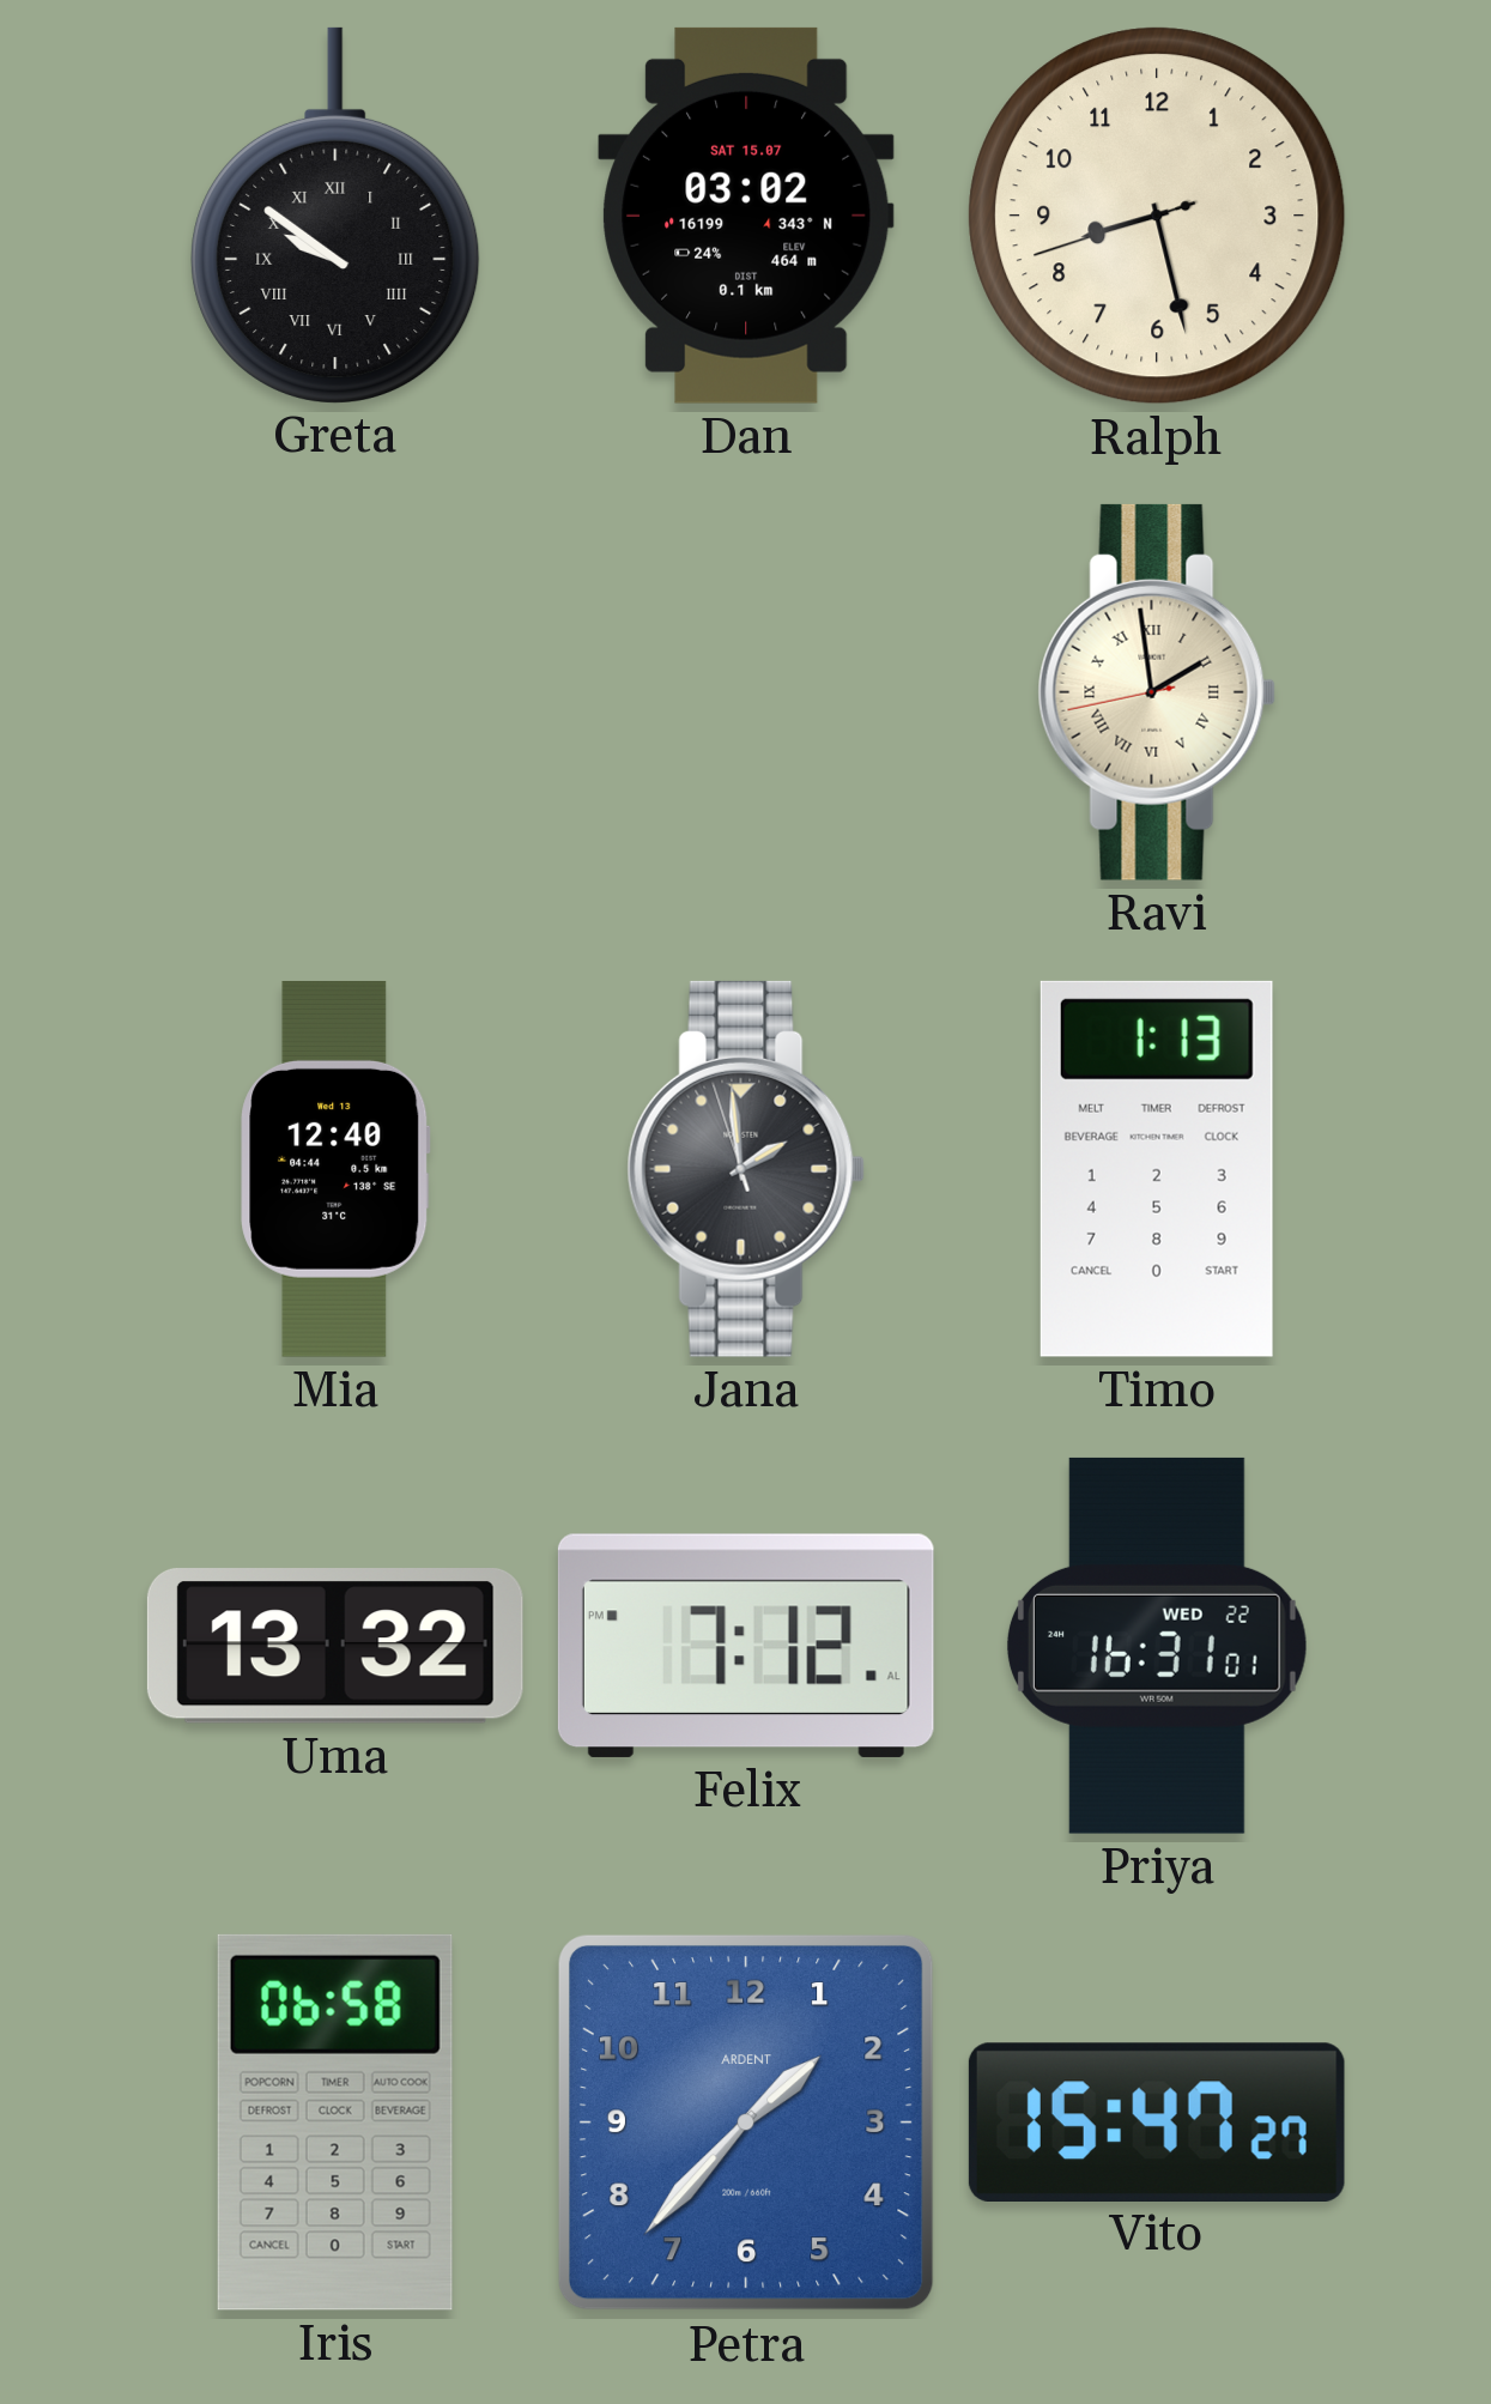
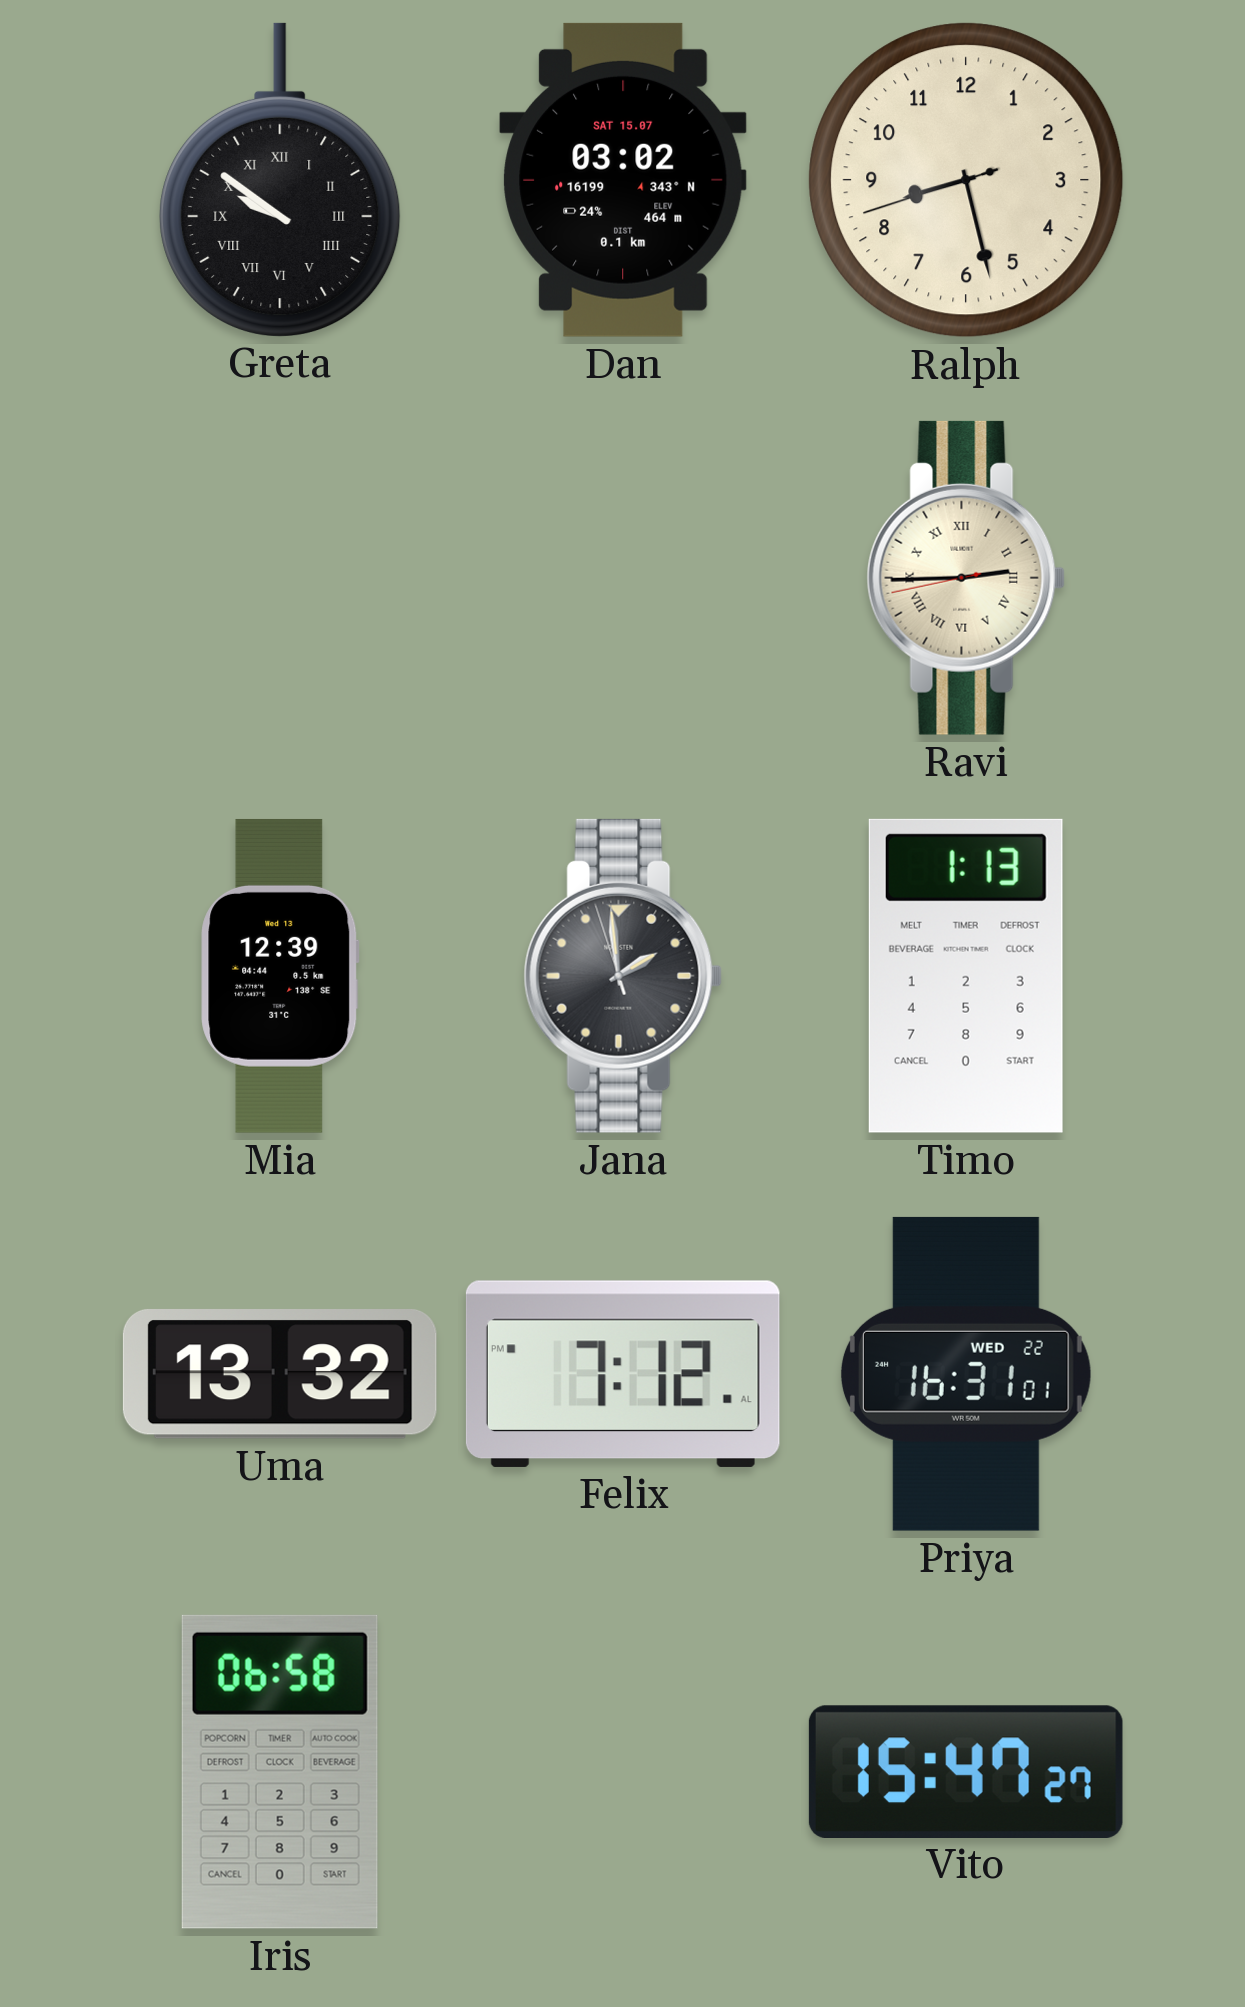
Ravi: 1:58 -> 2:44 (966, 578)
Mia: 12:40 -> 12:39 (280, 976)
Petra: 1:37 -> none (746, 2123)
